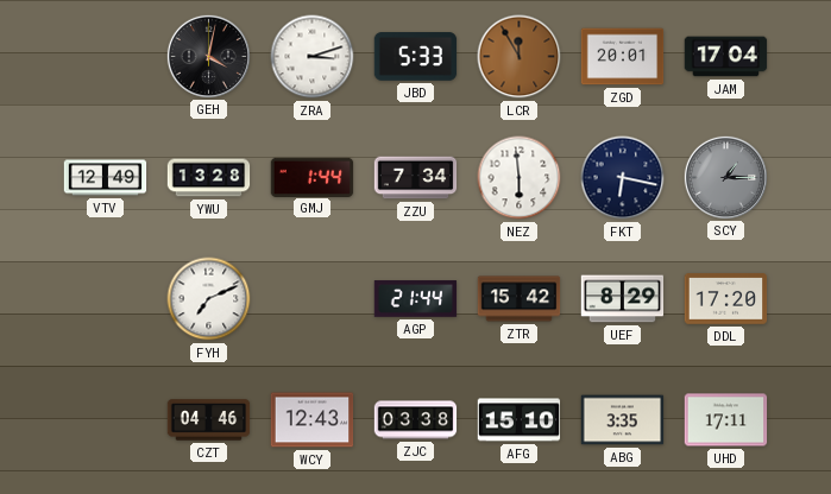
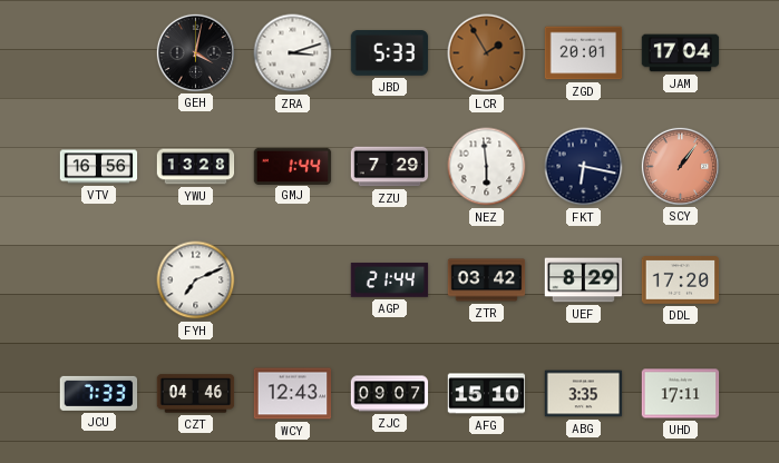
LCR: 11:55 -> 1:55 (487, 53)
VTV: 12:49 -> 16:56 (99, 167)
ZZU: 7:34 -> 7:29 (390, 167)
SCY: 1:15 -> 1:06 (680, 166)
SCY dial: grey -> salmon (680, 166)
ZTR: 15:42 -> 03:42 (487, 280)
JCU: none -> 7:33 (99, 393)
ZJC: 03:38 -> 09:07 (390, 394)
